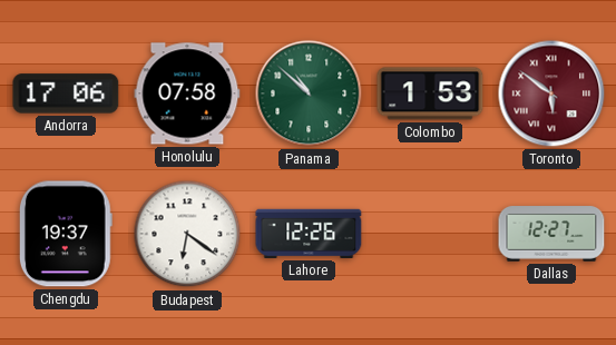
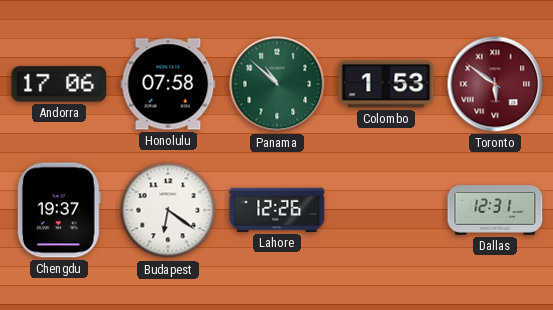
Dallas: 12:27 -> 12:31 (495, 210)
